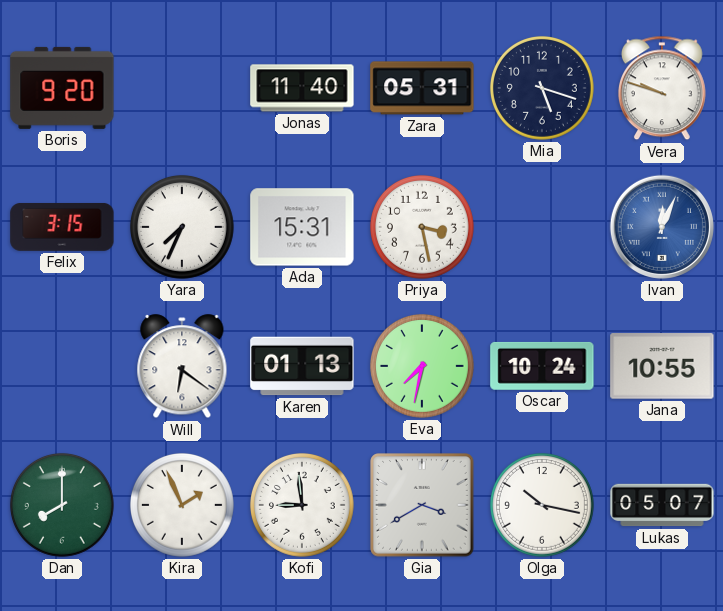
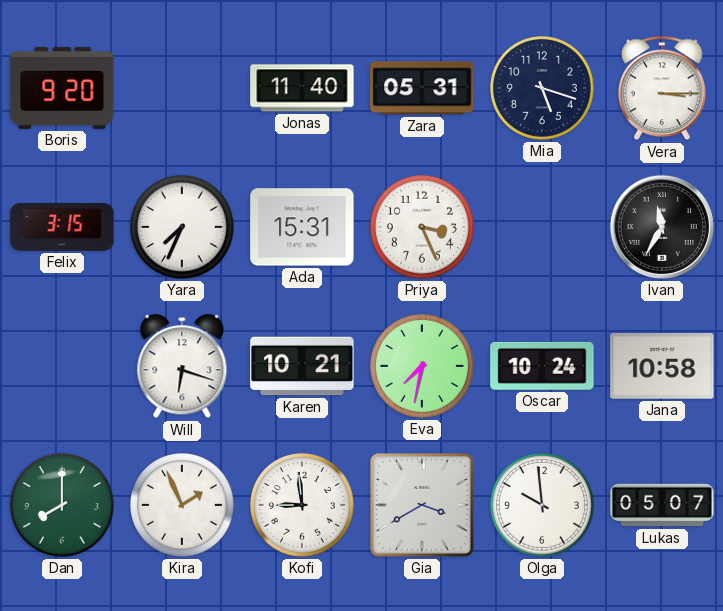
Vera: 9:48 -> 3:15 (662, 88)
Priya: 3:28 -> 3:26 (422, 227)
Ivan: 12:04 -> 11:35 (662, 227)
Ivan dial: blue -> black (662, 227)
Will: 6:21 -> 6:18 (182, 367)
Karen: 01:13 -> 10:21 (302, 366)
Jana: 10:55 -> 10:58 (662, 366)
Olga: 10:17 -> 9:59 (542, 505)
